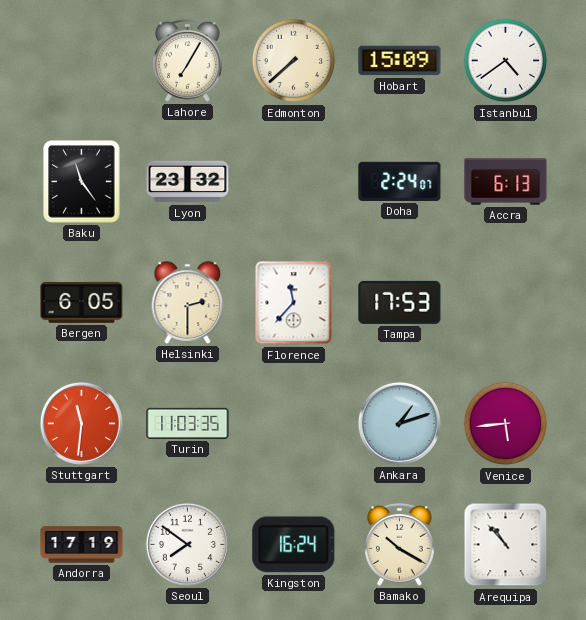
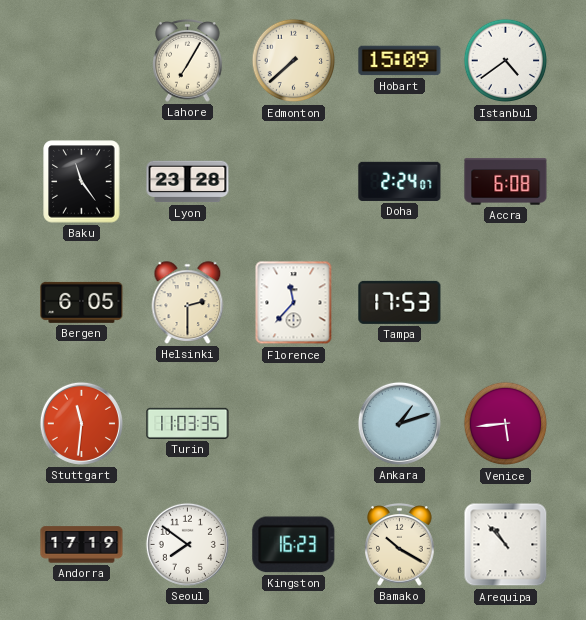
Lyon: 23:32 -> 23:28 (188, 182)
Accra: 6:13 -> 6:08 (506, 182)
Kingston: 16:24 -> 16:23 (294, 545)
